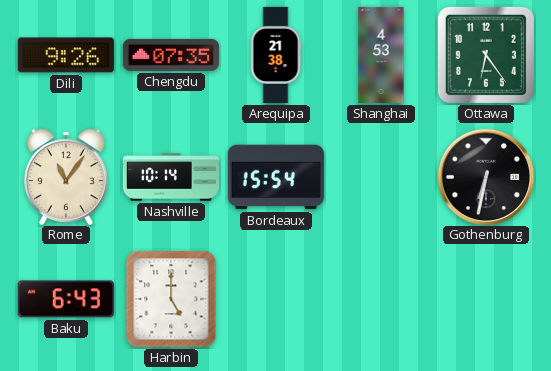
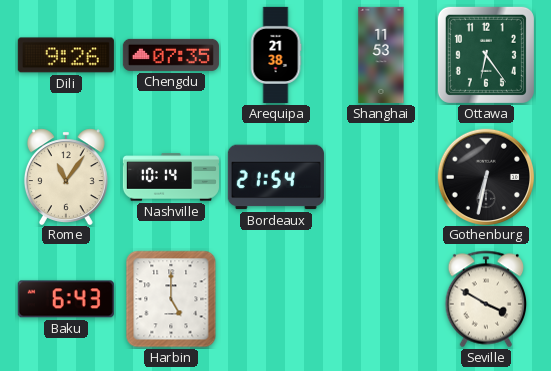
Shanghai: 4:53 -> 11:53 (381, 55)
Bordeaux: 15:54 -> 21:54 (276, 177)
Seville: none -> 3:50 (485, 299)
